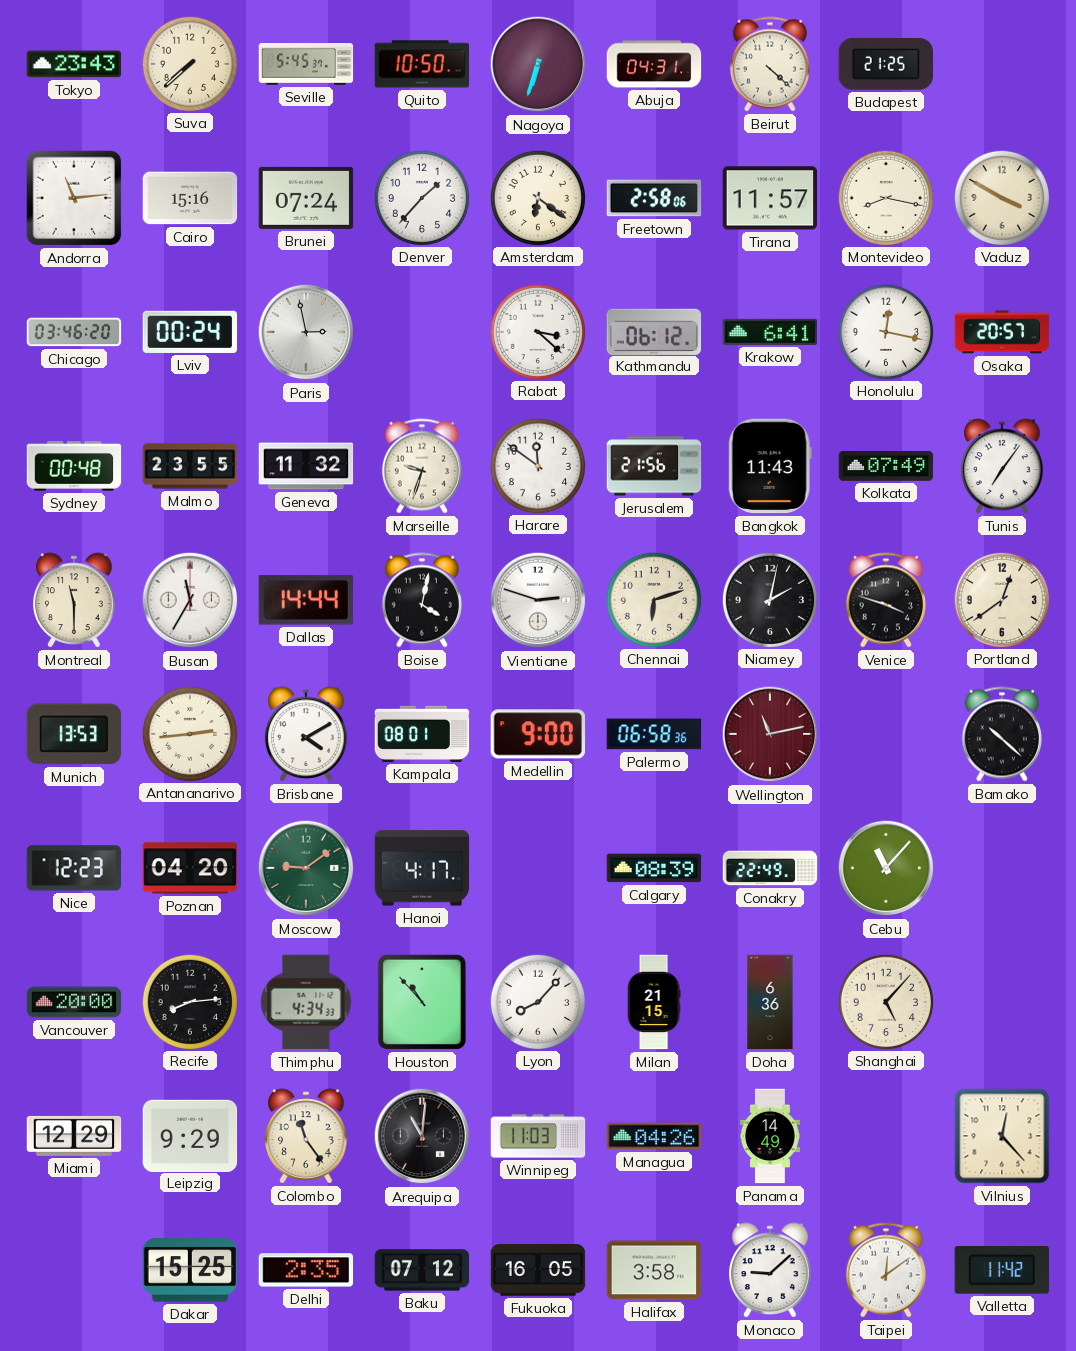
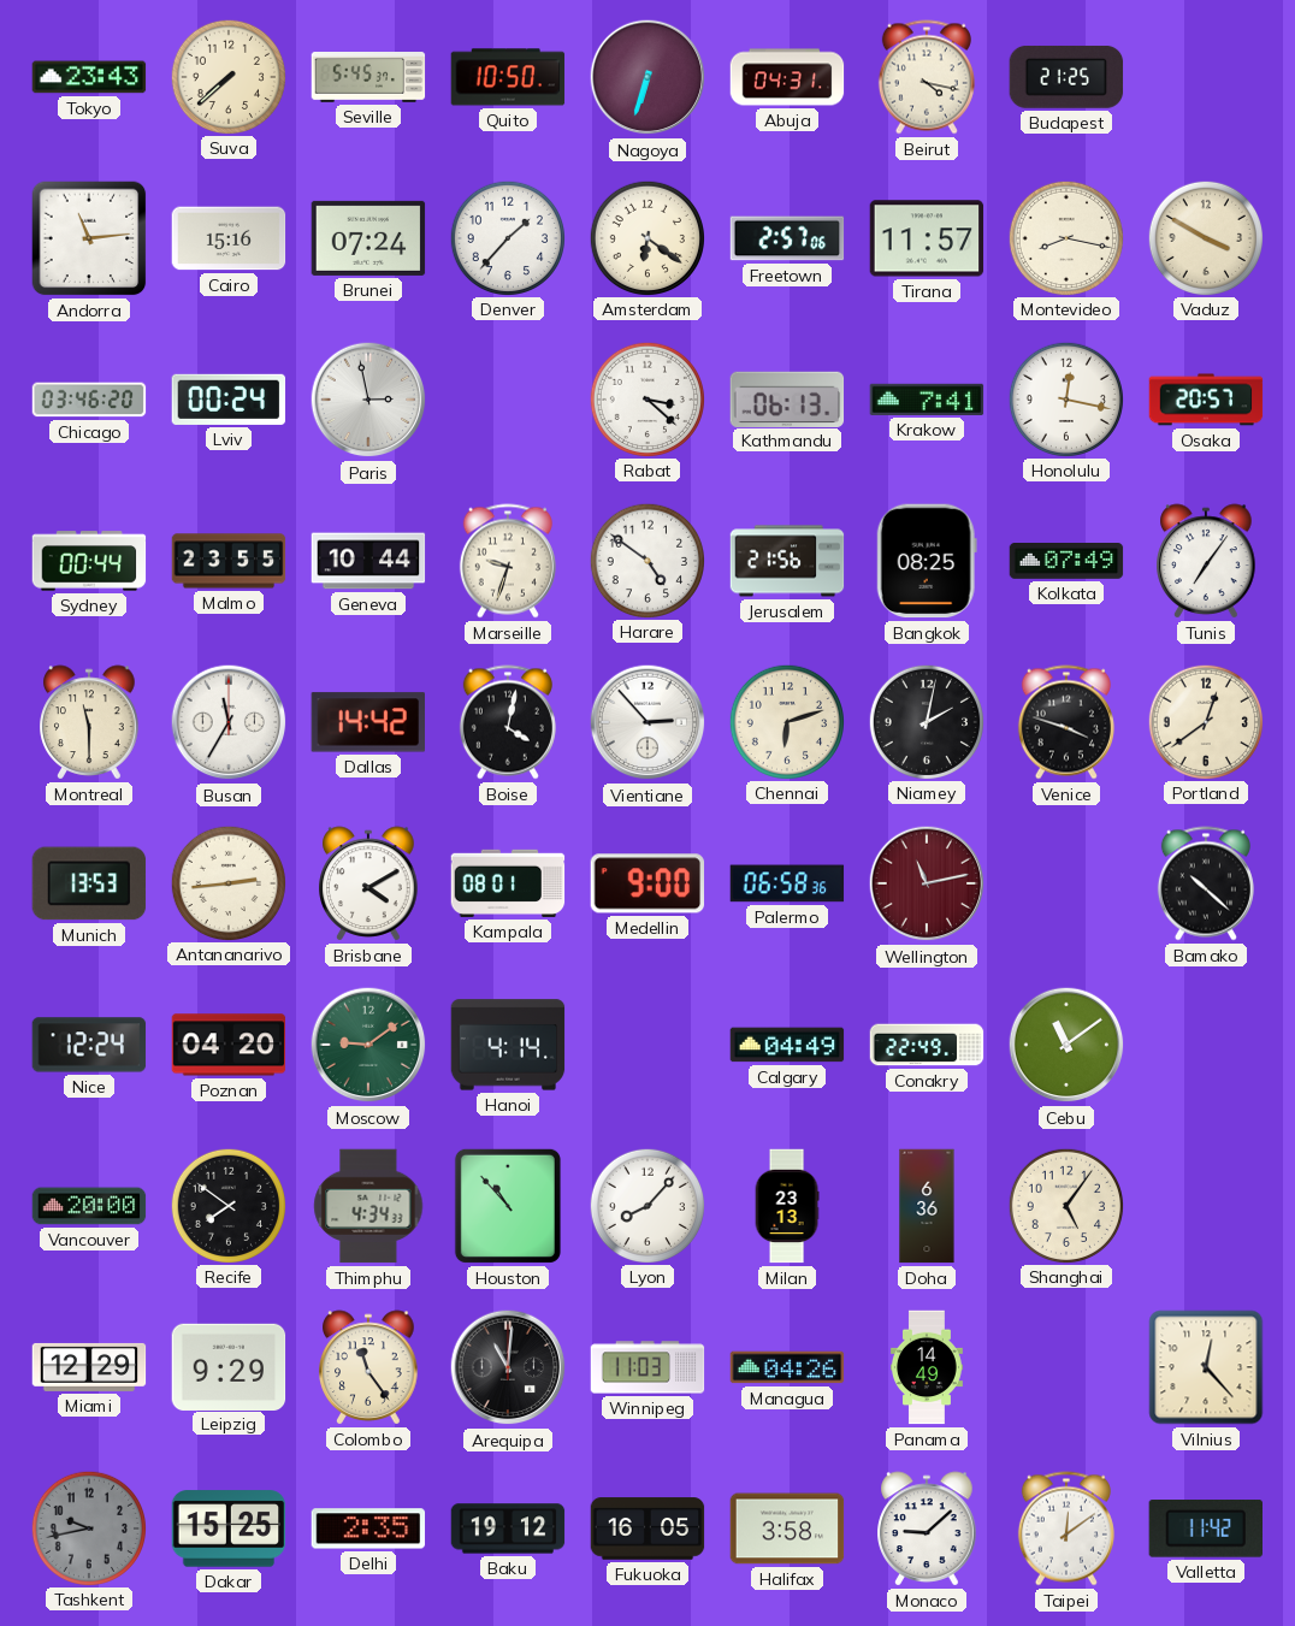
Beirut: 4:22 -> 4:17 (927, 77)
Freetown: 2:58 -> 2:57 (787, 238)
Kathmandu: 06:12 -> 06:13 (787, 398)
Krakow: 6:41 -> 7:41 (927, 400)
Sydney: 00:48 -> 00:44 (89, 561)
Geneva: 11:32 -> 10:44 (368, 561)
Harare: 11:51 -> 4:51 (646, 560)
Bangkok: 11:43 -> 08:25 (927, 561)
Dallas: 14:44 -> 14:42 (367, 722)
Vientiane: 2:48 -> 2:53 (647, 722)
Nice: 12:23 -> 12:24 (89, 1045)
Hanoi: 4:17 -> 4:14 (508, 1045)
Calgary: 08:39 -> 04:49 (787, 1045)
Cebu: 11:07 -> 11:09 (1066, 1045)
Recife: 8:14 -> 7:51 (227, 1205)
Milan: 21:15 -> 23:13 (787, 1206)
Shanghai: 5:07 -> 5:06 (1065, 1205)
Tashkent: none -> 9:43 (88, 1527)
Baku: 07:12 -> 19:12 (508, 1529)
